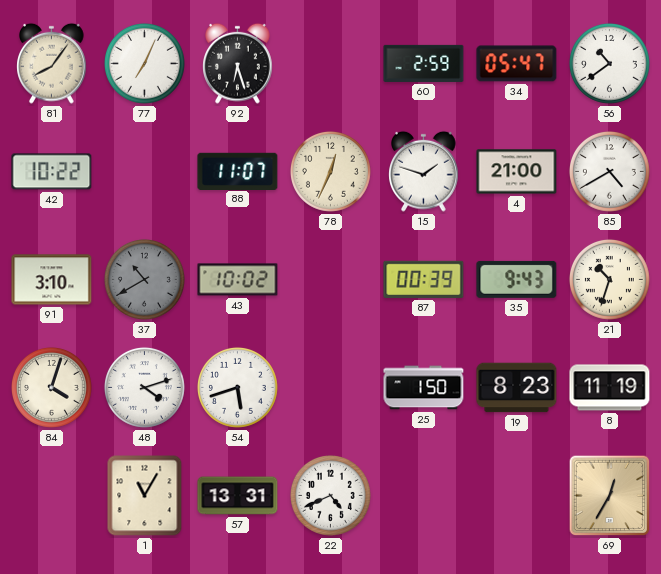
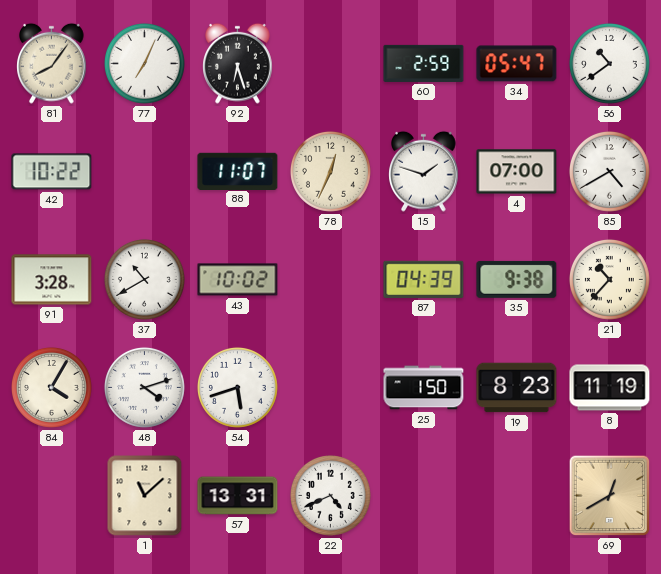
4: 21:00 -> 07:00 (517, 172)
91: 3:10 -> 3:28 (52, 280)
37 dial: grey -> white (144, 279)
87: 00:39 -> 04:39 (424, 279)
35: 9:43 -> 9:38 (517, 279)
21: 10:33 -> 10:37 (609, 279)
84: 4:03 -> 4:05 (51, 387)
1: 11:05 -> 11:08 (145, 496)
69: 12:35 -> 12:40 (610, 496)
